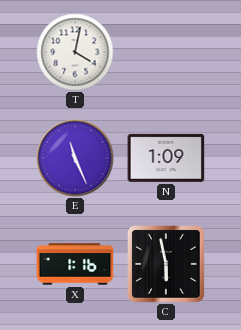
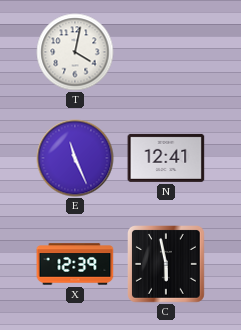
N: 1:09 -> 12:41 (166, 158)
X: 1:16 -> 12:39 (75, 264)
